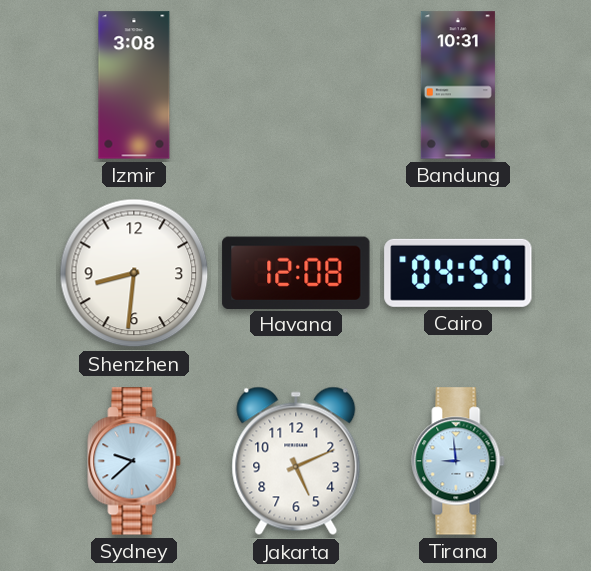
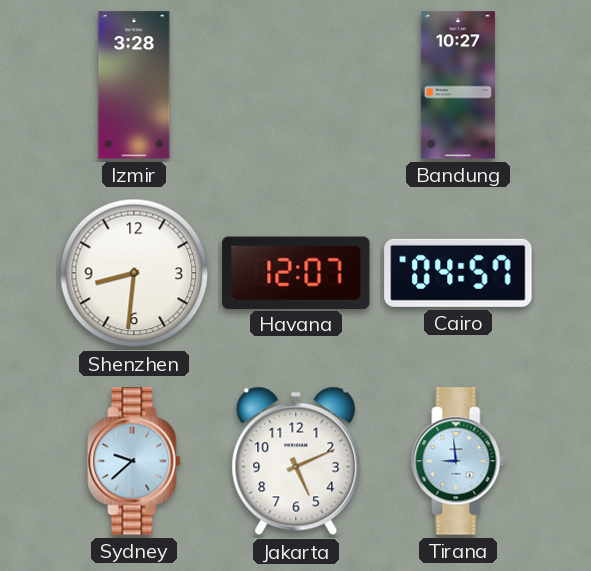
Izmir: 3:08 -> 3:28 (134, 85)
Bandung: 10:31 -> 10:27 (458, 85)
Havana: 12:08 -> 12:07 (296, 272)
